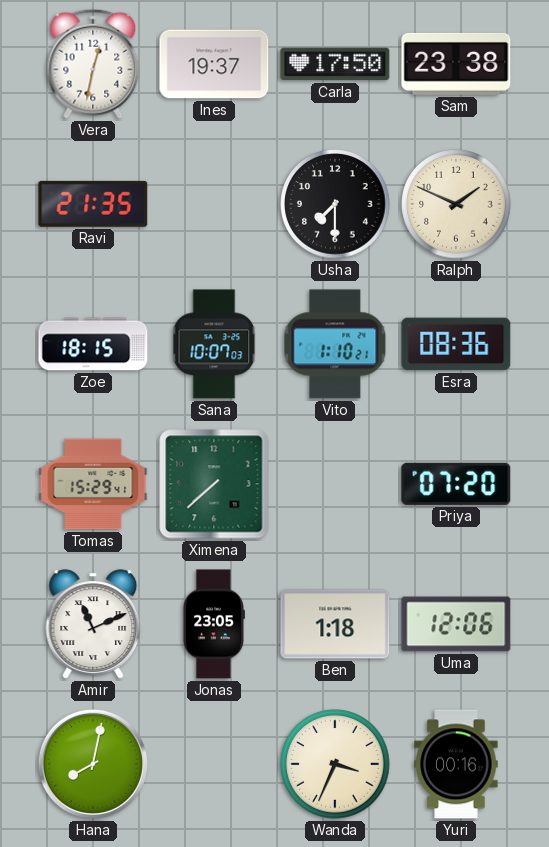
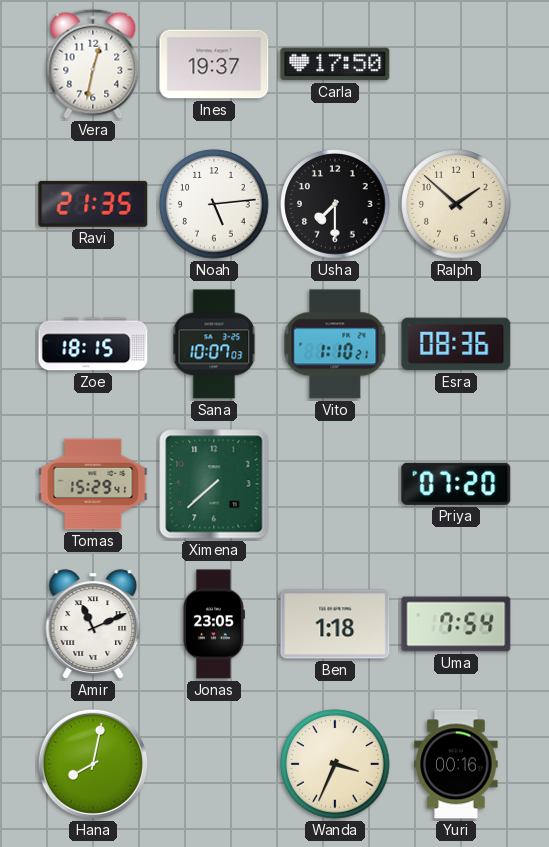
Sam: 23:38 -> none (456, 64)
Noah: none -> 5:14 (214, 204)
Ralph: 1:49 -> 1:52 (456, 204)
Uma: 12:06 -> 7:54 (456, 624)
